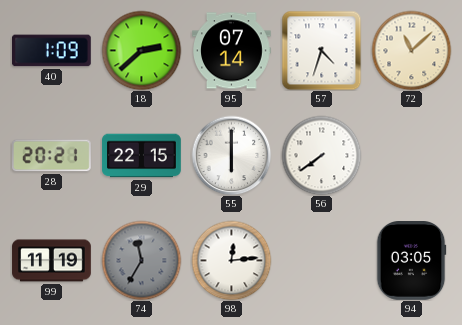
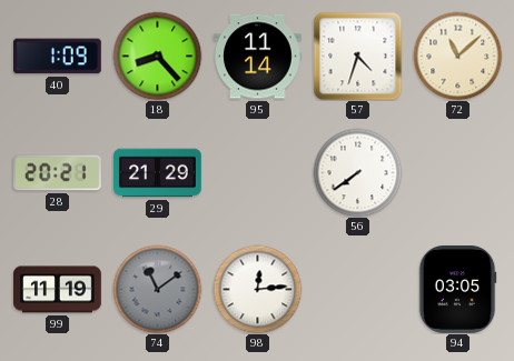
18: 2:38 -> 8:23 (157, 56)
95: 07:14 -> 11:14 (258, 57)
29: 22:15 -> 21:29 (158, 173)
55: 6:00 -> none (231, 155)
74: 11:35 -> 11:09 (157, 289)
